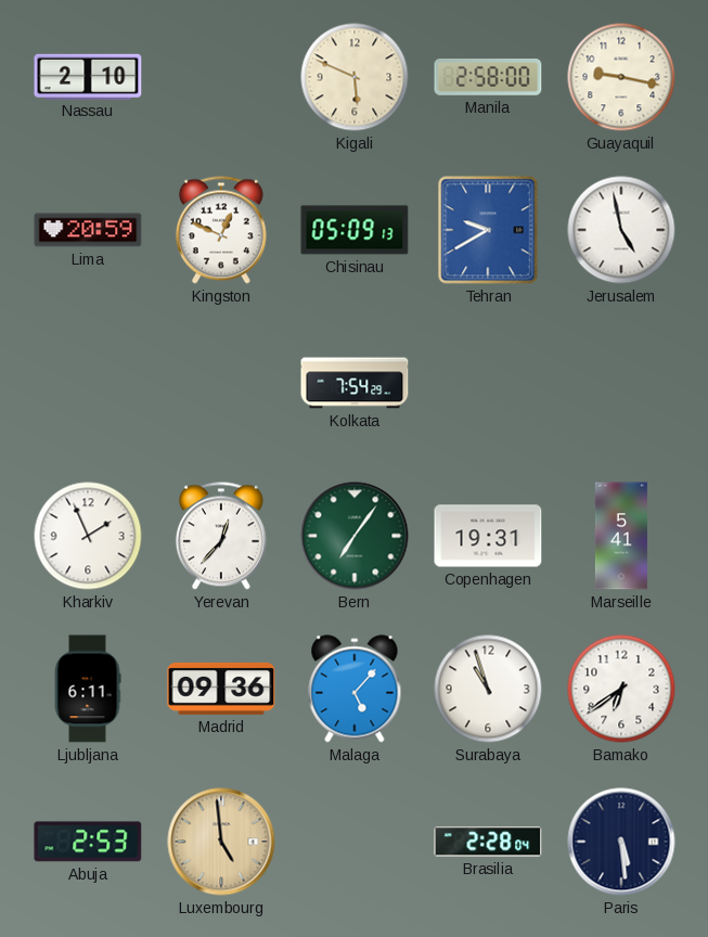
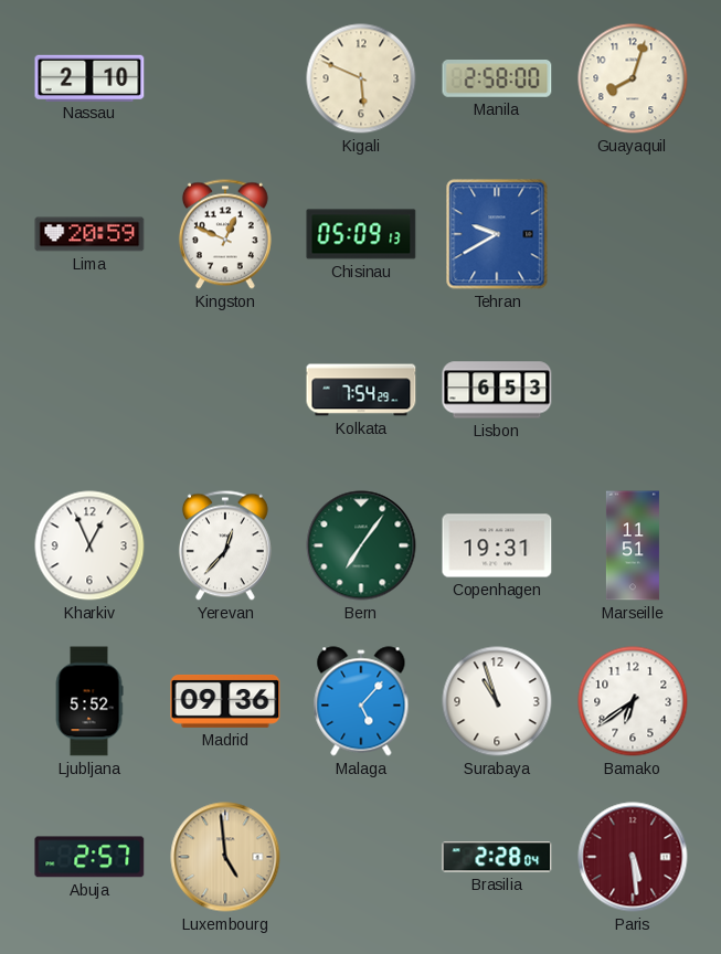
Guayaquil: 9:17 -> 8:03 (633, 78)
Jerusalem: 4:58 -> none (621, 230)
Lisbon: none -> 6:53 (497, 390)
Kharkiv: 1:56 -> 12:56 (89, 545)
Marseille: 5:41 -> 11:51 (633, 545)
Ljubljana: 6:11 -> 5:52 (89, 701)
Abuja: 2:53 -> 2:57 (89, 857)
Paris dial: navy -> burgundy (633, 857)
